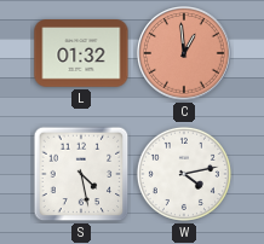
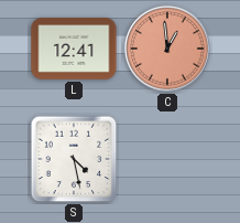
L: 01:32 -> 12:41 (74, 49)
W: 4:13 -> none (184, 174)
